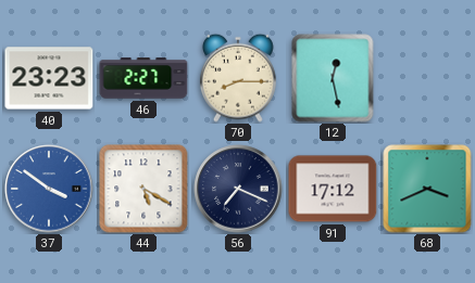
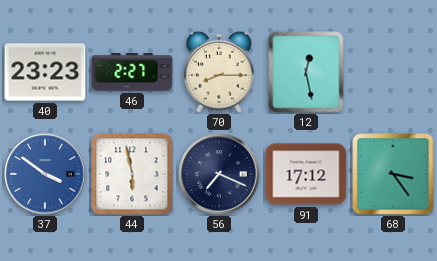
44: 5:20 -> 5:58 (132, 174)
68: 3:41 -> 3:24 (393, 174)
